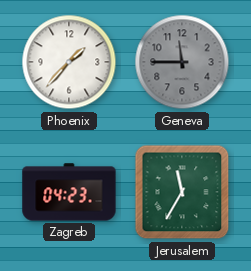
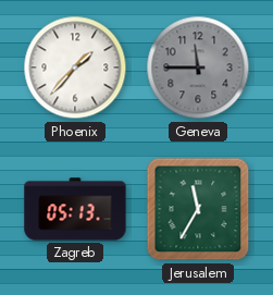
Zagreb: 04:23 -> 05:13 (75, 209)
